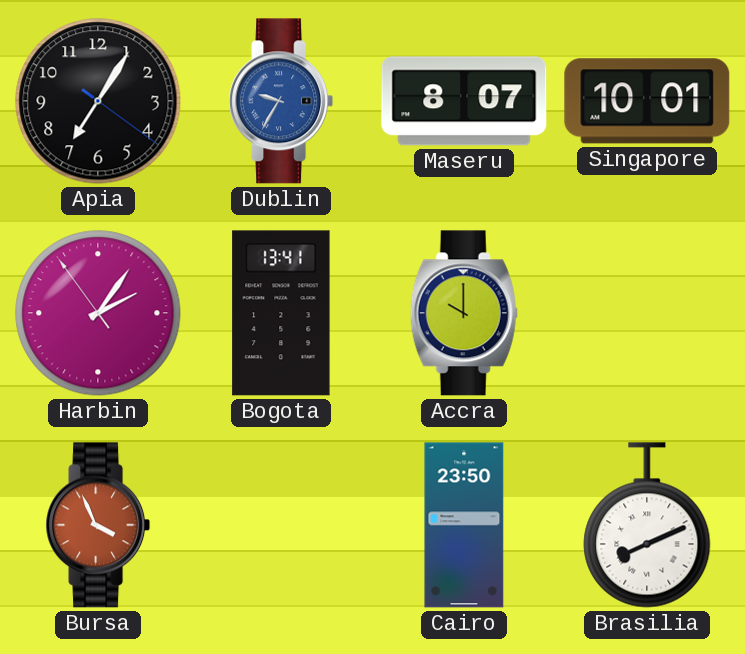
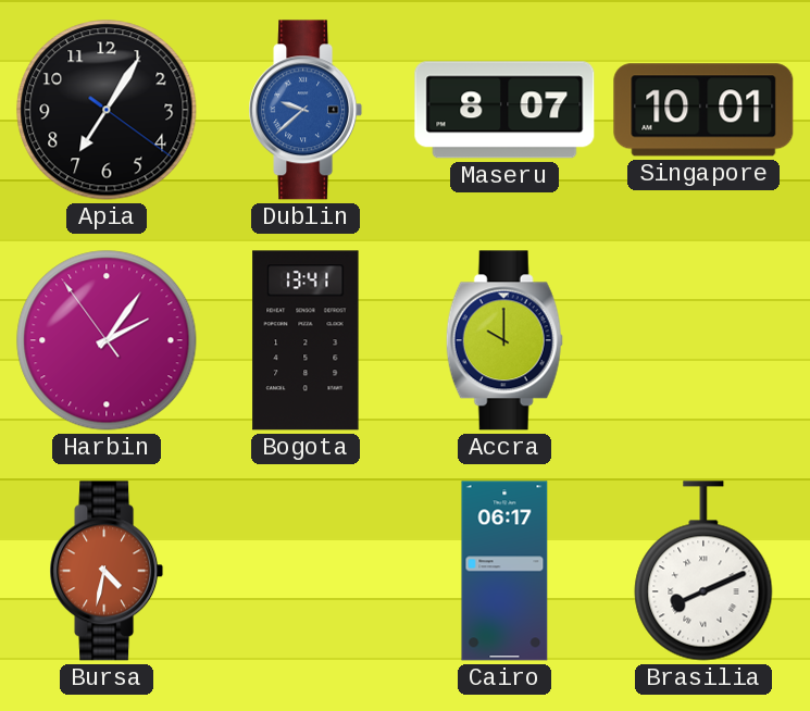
Dublin: 9:35 -> 9:38 (306, 110)
Bursa: 3:56 -> 4:32 (107, 571)
Cairo: 23:50 -> 06:17 (504, 571)
